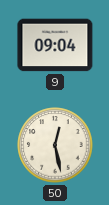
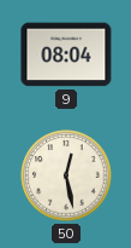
9: 09:04 -> 08:04 (66, 54)
